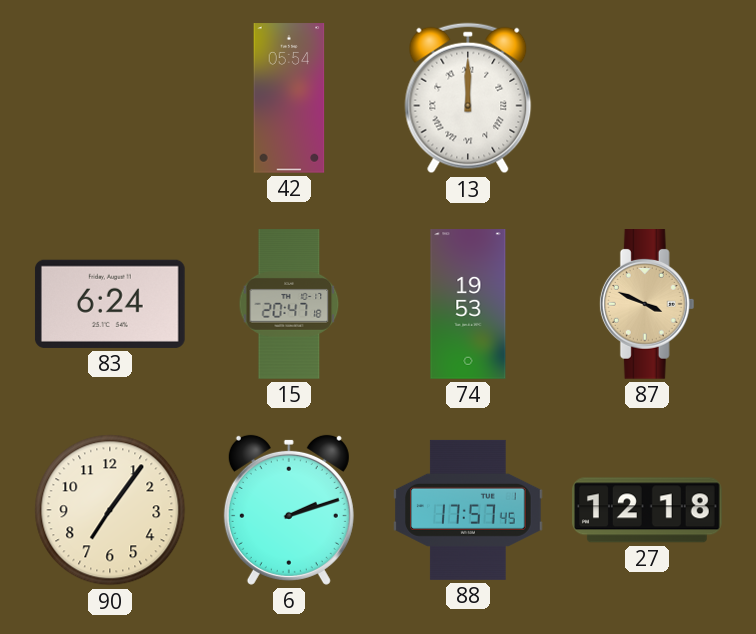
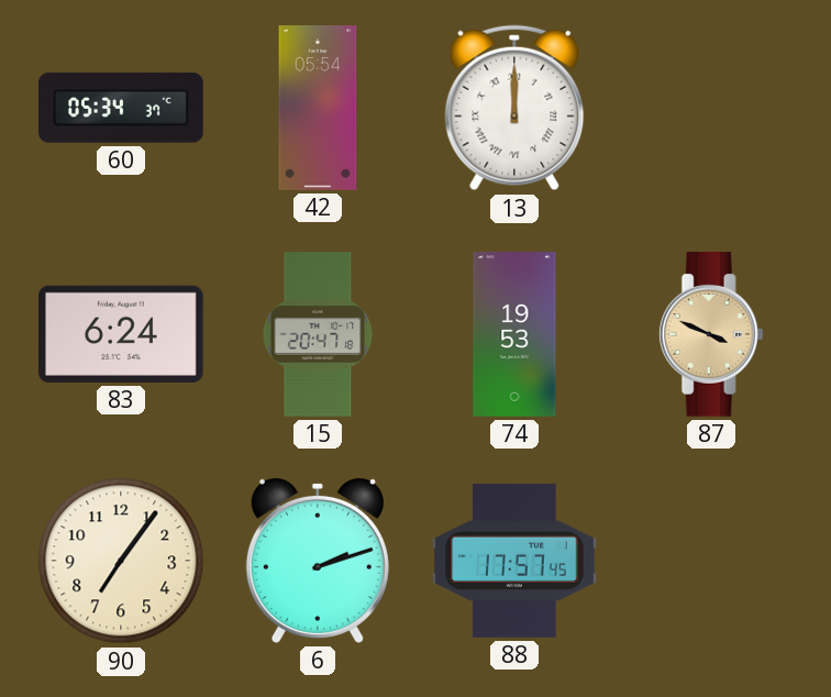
60: none -> 05:34 (122, 108)
27: 12:18 -> none (648, 510)
